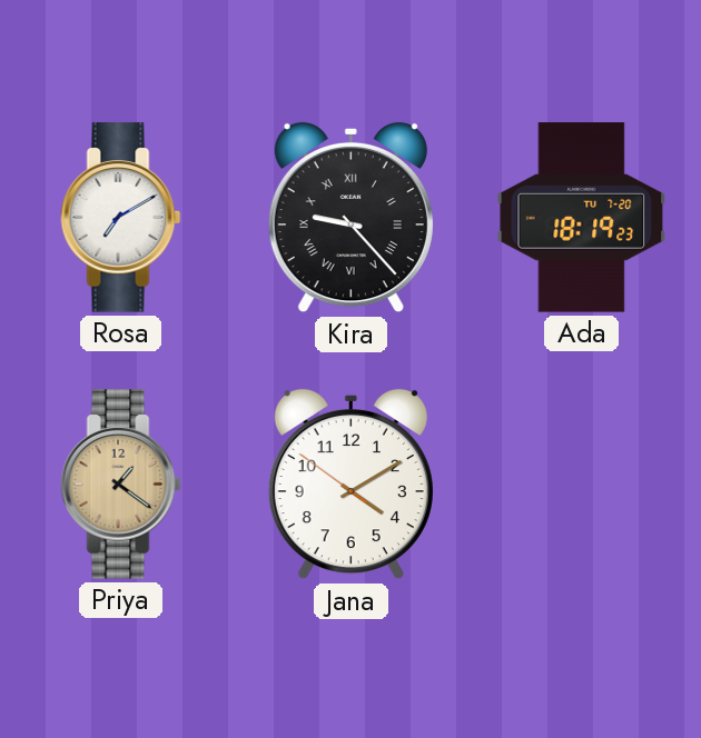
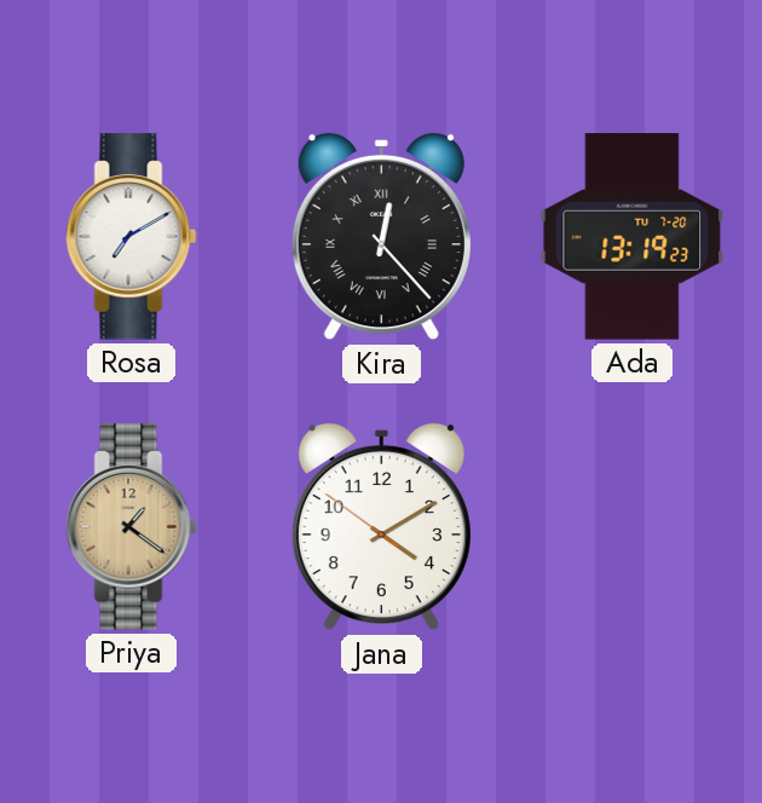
Kira: 9:23 -> 12:23 (381, 237)
Ada: 18:19 -> 13:19 (633, 237)
